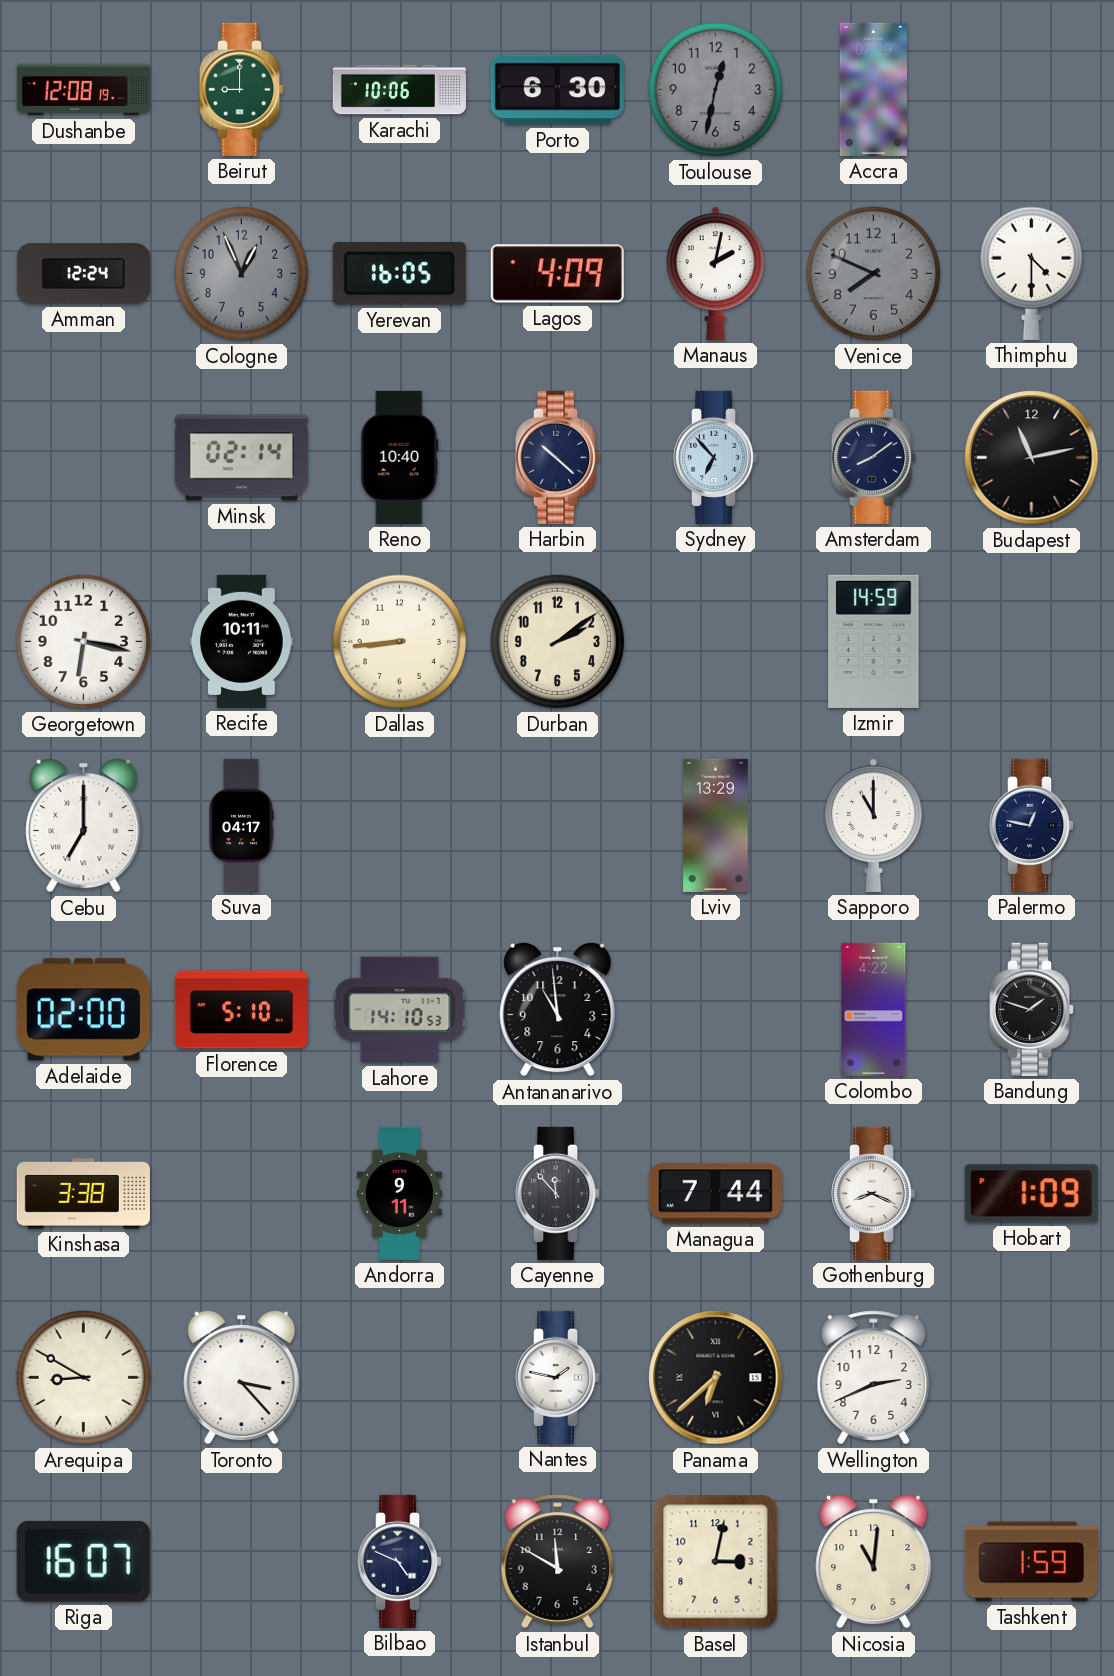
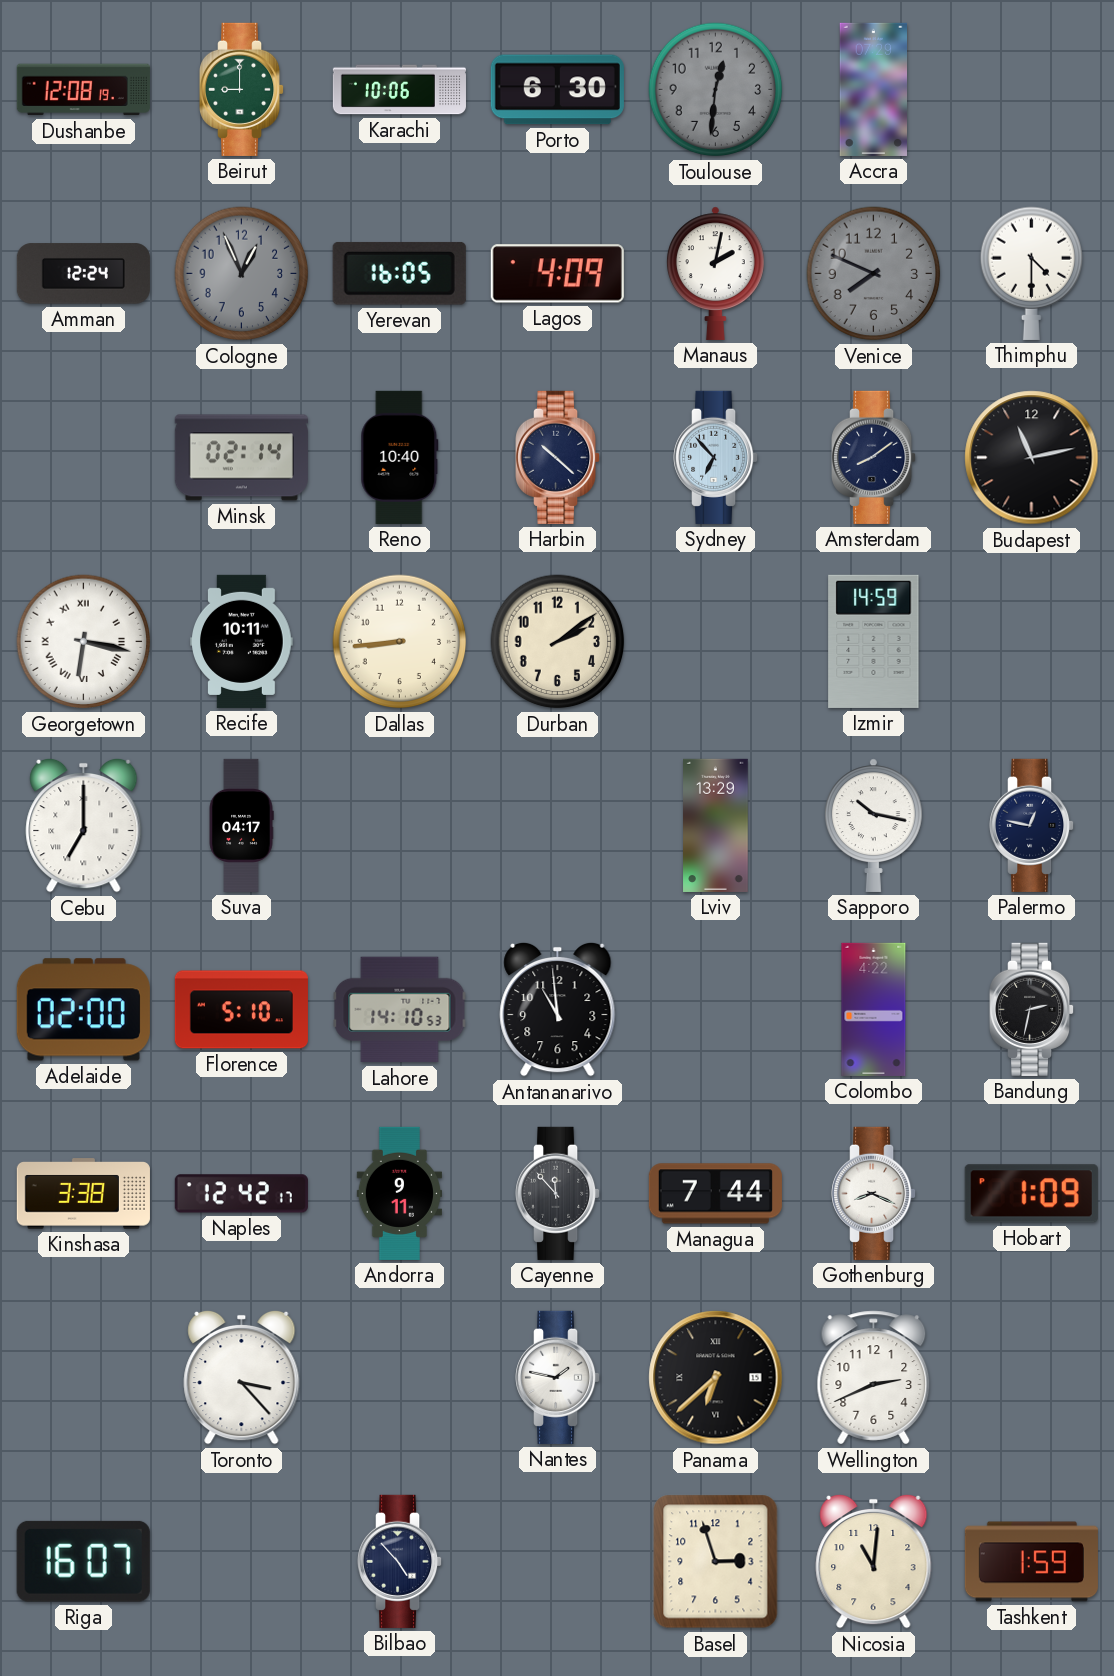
Toulouse: 12:32 -> 12:31 (716, 90)
Georgetown numerals: Arabic -> Roman (84, 642)
Sapporo: 11:00 -> 10:17 (873, 825)
Bandung: 1:48 -> 2:32 (1033, 1009)
Naples: none -> 12:42 (241, 1194)
Arequipa: 8:50 -> none (84, 1378)
Bilbao: 4:49 -> 4:53 (401, 1561)
Istanbul: 11:50 -> none (558, 1562)
Basel: 3:02 -> 2:57 (716, 1562)
